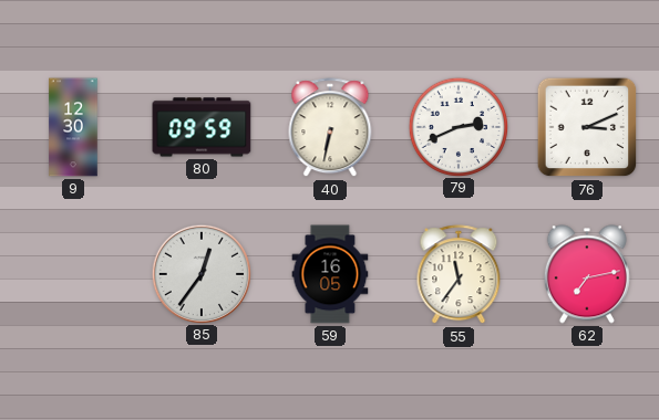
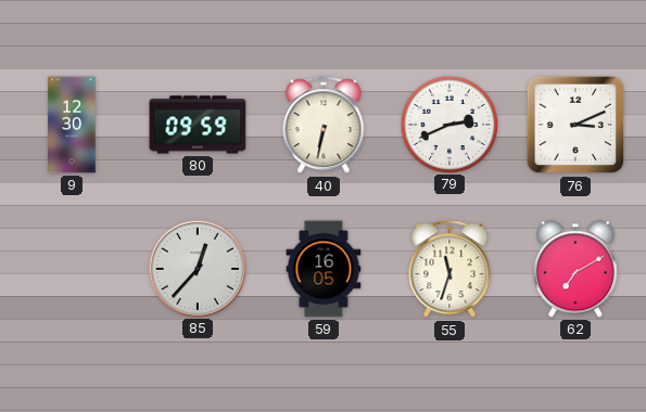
85: 12:36 -> 12:37 (197, 268)
55: 11:36 -> 11:33 (449, 270)
62: 7:13 -> 7:10 (575, 269)
